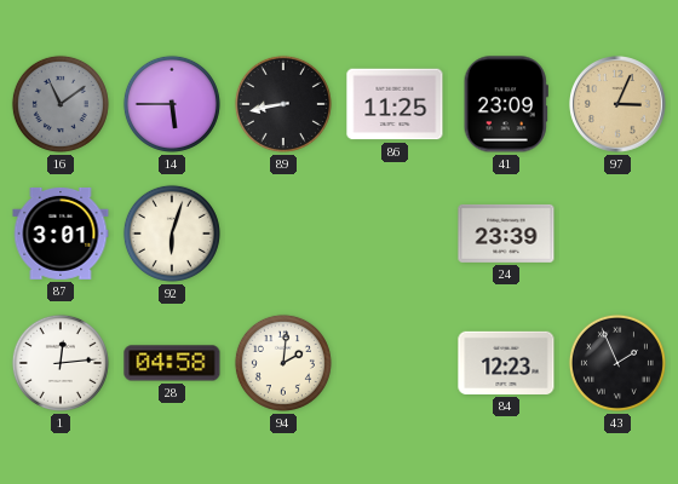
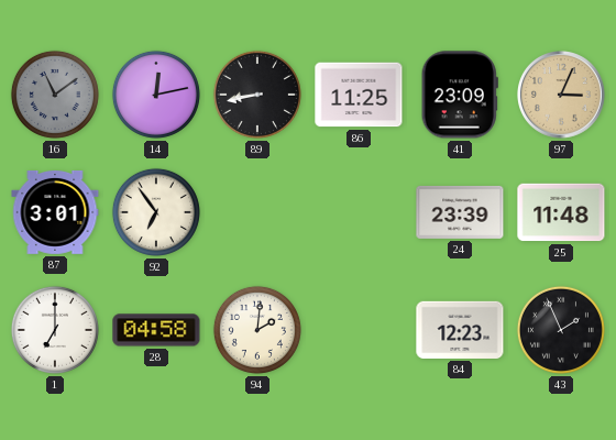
14: 5:45 -> 12:13 (156, 95)
92: 6:03 -> 6:54 (156, 212)
25: none -> 11:48 (561, 212)
1: 12:14 -> 7:00 (55, 330)
